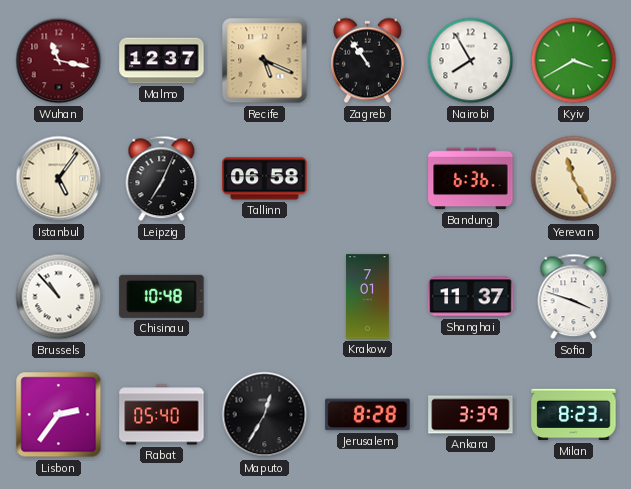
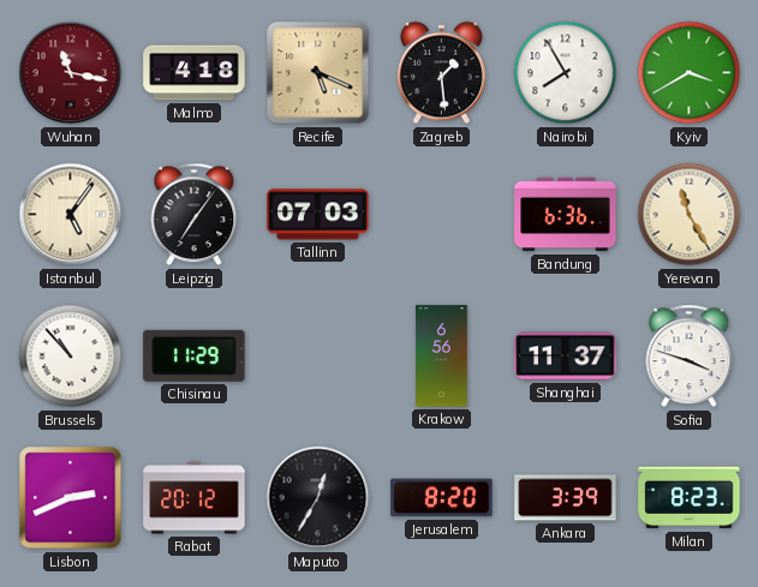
Malmo: 12:37 -> 4:18 (195, 73)
Zagreb: 10:54 -> 1:29 (442, 73)
Leipzig: 7:04 -> 7:06 (195, 215)
Tallinn: 06:58 -> 07:03 (318, 215)
Chisinau: 10:48 -> 11:29 (195, 355)
Krakow: 7:01 -> 6:56 (442, 357)
Lisbon: 2:36 -> 2:41 (71, 498)
Rabat: 05:40 -> 20:12 (195, 498)
Jerusalem: 8:28 -> 8:20 (442, 498)
